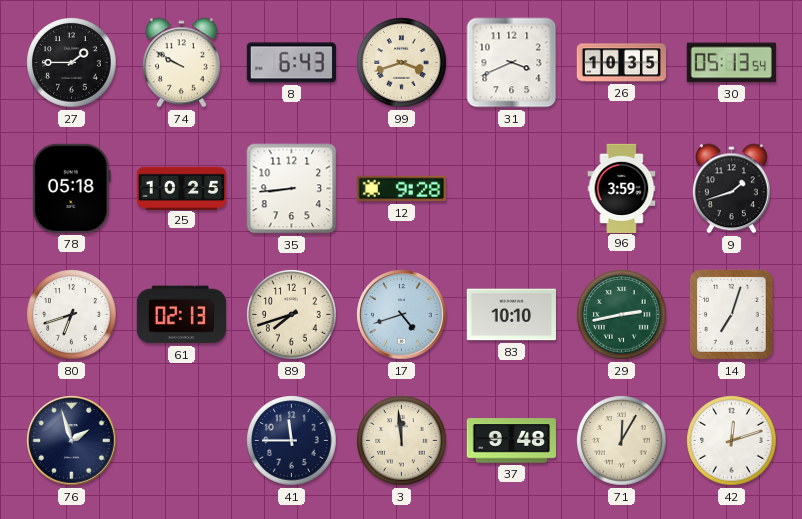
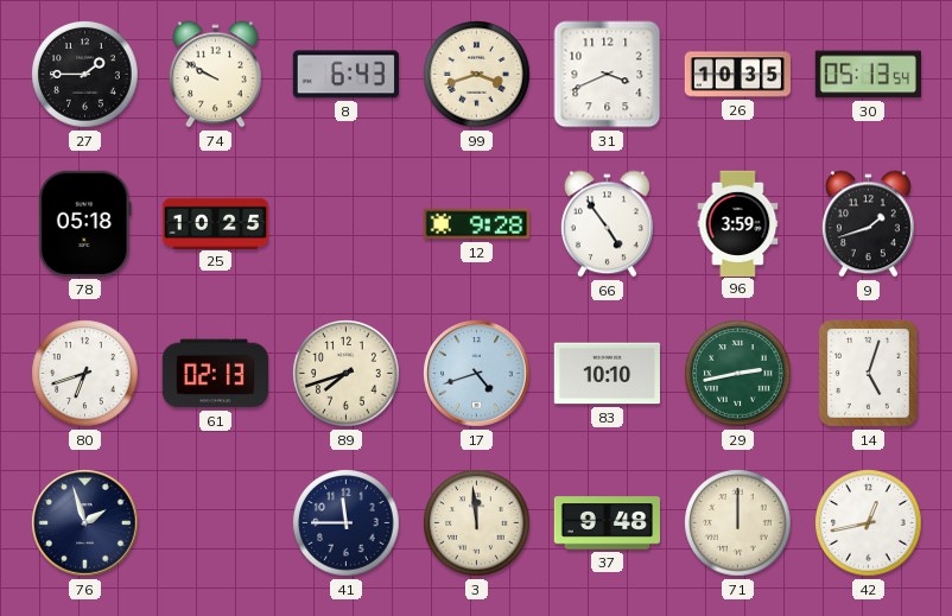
35: 8:44 -> none (292, 189)
66: none -> 4:54 (607, 224)
14: 7:03 -> 5:03 (869, 374)
71: 12:05 -> 12:00 (738, 523)
42: 12:12 -> 12:43 (869, 523)
